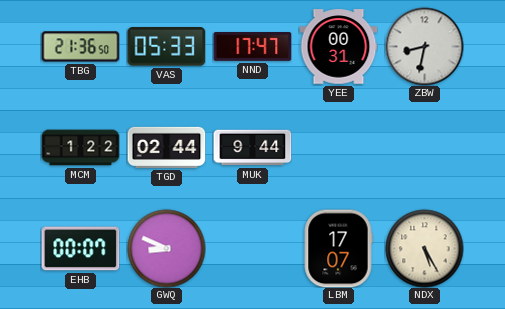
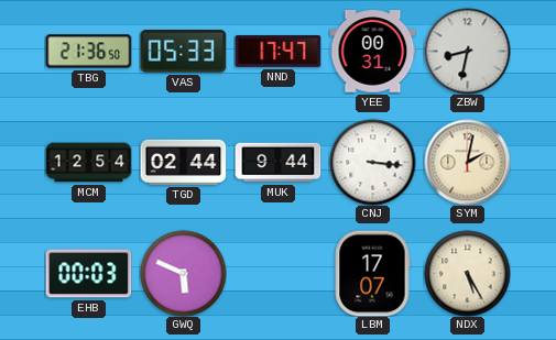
MCM: 1:22 -> 12:54 (88, 163)
CNJ: none -> 3:16 (372, 162)
SYM: none -> 2:02 (467, 162)
EHB: 00:07 -> 00:03 (88, 274)
GWQ: 8:49 -> 5:49 (183, 273)
